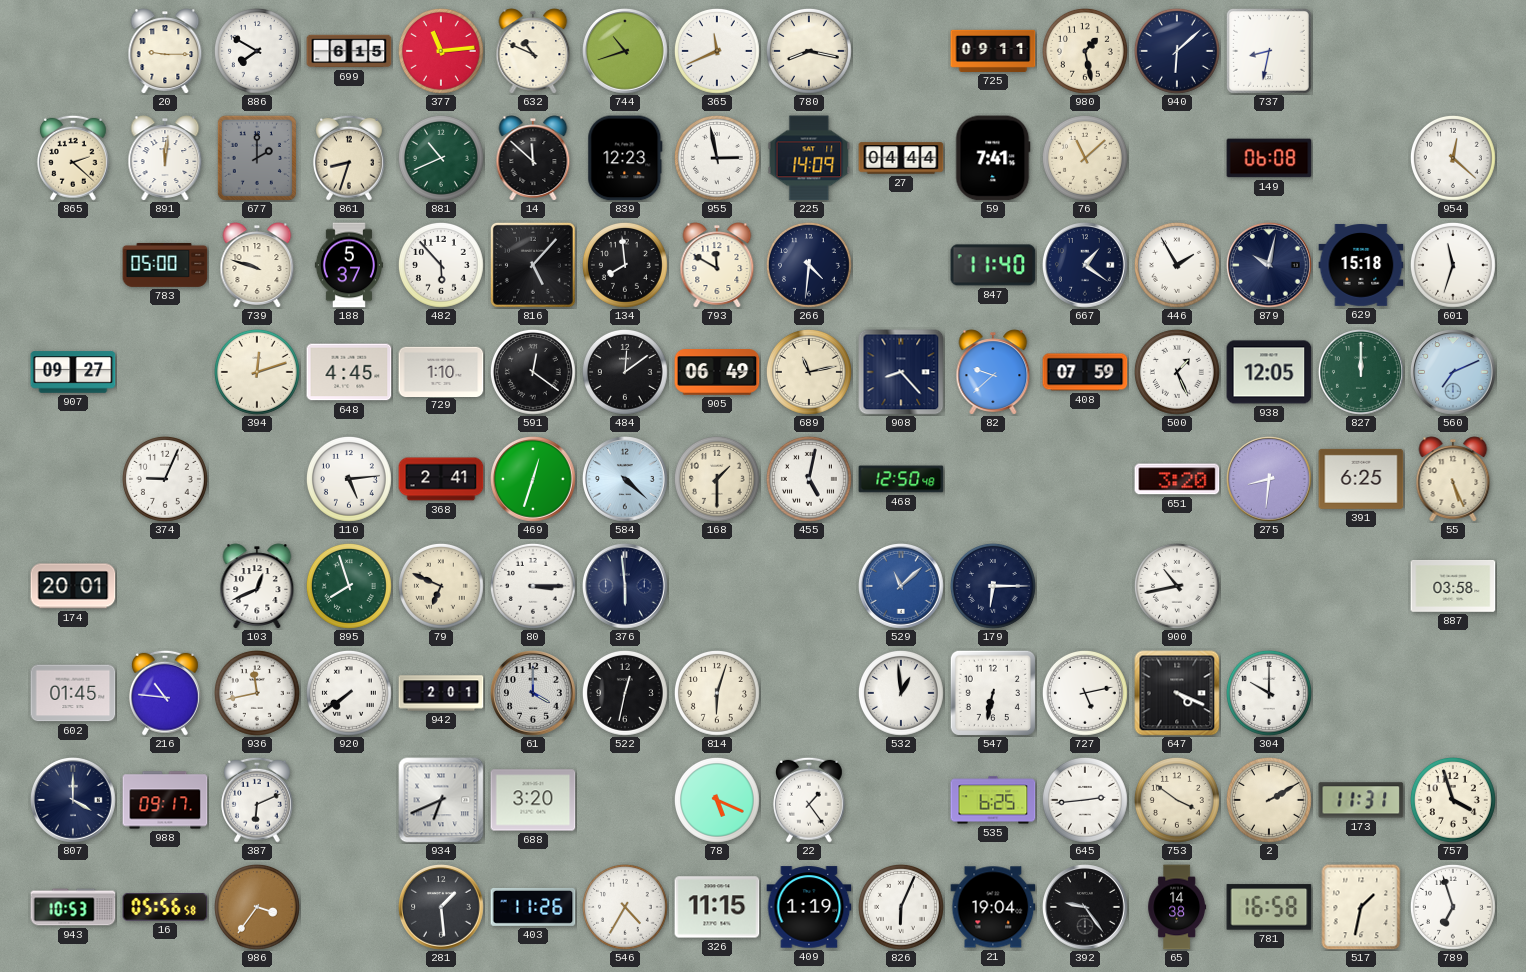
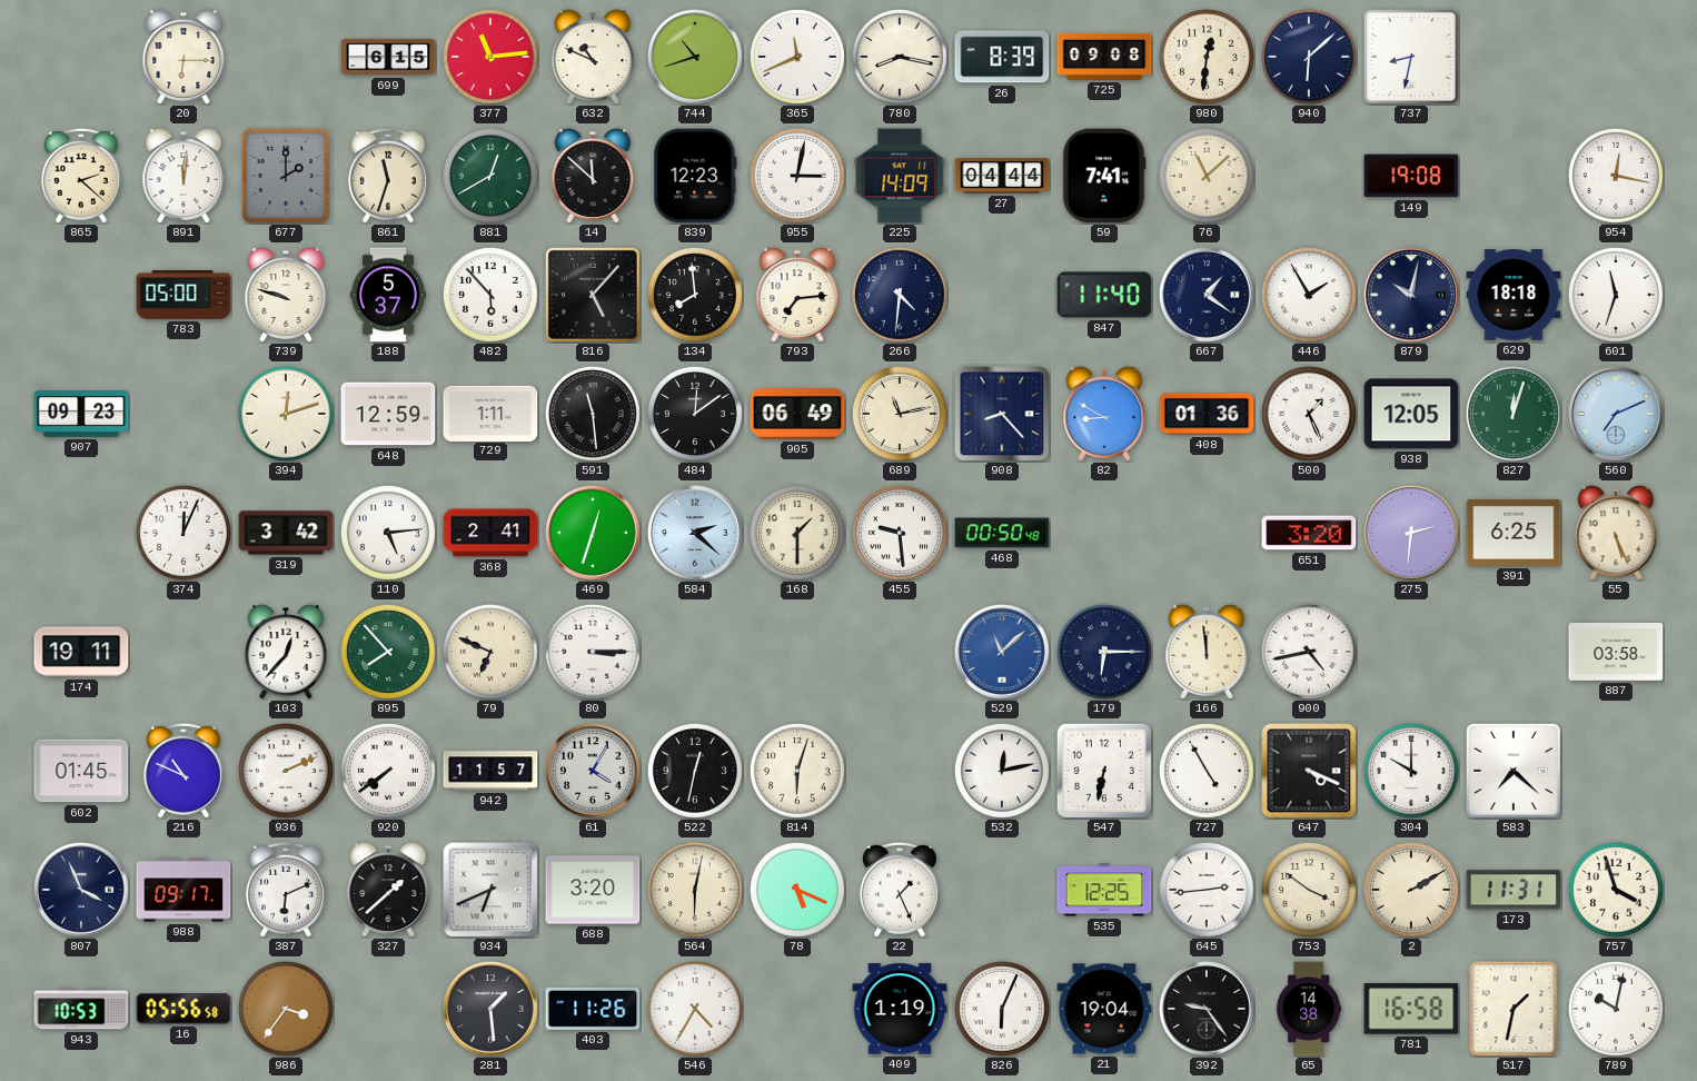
20: 9:15 -> 6:15 (183, 57)
886: 7:50 -> none (257, 51)
26: none -> 8:39 (1002, 57)
725: 09:11 -> 09:08 (1104, 57)
980: 1:28 -> 12:31 (1207, 57)
861: 8:33 -> 11:33 (388, 176)
881: 10:41 -> 12:40 (490, 176)
955: 2:58 -> 3:02 (797, 176)
149: 06:08 -> 19:08 (1411, 176)
954: 12:22 -> 12:17 (1616, 176)
793: 11:50 -> 7:14 (797, 295)
629: 15:18 -> 18:18 (1514, 295)
907: 09:27 -> 09:23 (81, 414)
648: 4:45 -> 12:59 (388, 414)
729: 1:10 -> 1:11 (490, 413)
591: 12:21 -> 11:29 (593, 414)
82: 9:38 -> 8:50 (1104, 414)
408: 07:59 -> 01:36 (1207, 414)
827: 12:00 -> 12:03 (1514, 414)
374: 9:04 -> 12:04 (183, 533)
319: none -> 3:42 (286, 533)
584: 4:22 -> 2:22 (695, 533)
455: 5:02 -> 9:29 (900, 533)
468: 12:50 -> 00:50 (1002, 533)
275: 8:31 -> 2:31 (1411, 533)
174: 20:01 -> 19:11 (81, 652)
103: 12:41 -> 12:37 (286, 652)
895: 7:57 -> 7:53 (388, 652)
376: 5:59 -> none (625, 586)
166: none -> 11:59 (1207, 652)
900: 10:43 -> 4:43 (1309, 652)
216: 10:46 -> 10:49 (183, 771)
936: 11:43 -> 2:11 (286, 771)
942: 2:01 -> 11:57 (490, 771)
61: 4:00 -> 4:05 (593, 771)
532: 12:59 -> 12:13 (1002, 771)
727: 5:13 -> 4:55 (1207, 771)
583: none -> 7:22 (1514, 771)
807: 4:00 -> 3:56 (81, 890)
327: none -> 1:38 (388, 890)
564: none -> 6:02 (695, 890)
22: 1:24 -> 1:26 (900, 890)
535: 6:25 -> 12:25 (1104, 890)
326: 11:15 -> none (717, 907)
789: 6:57 -> 10:02 (1616, 1009)
